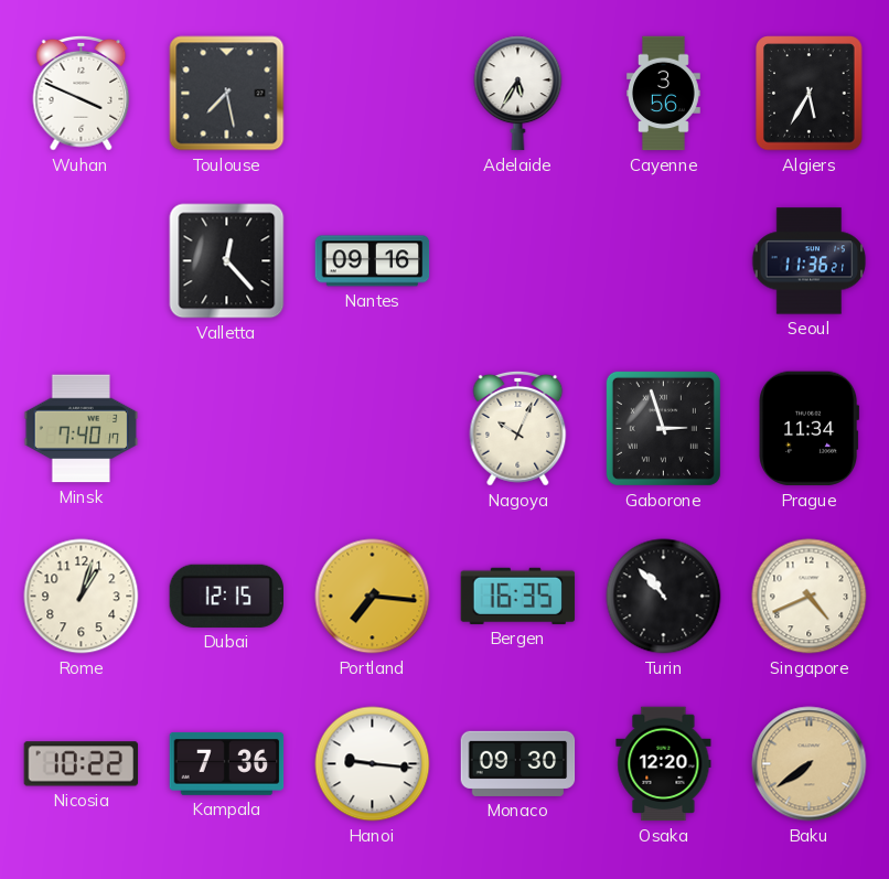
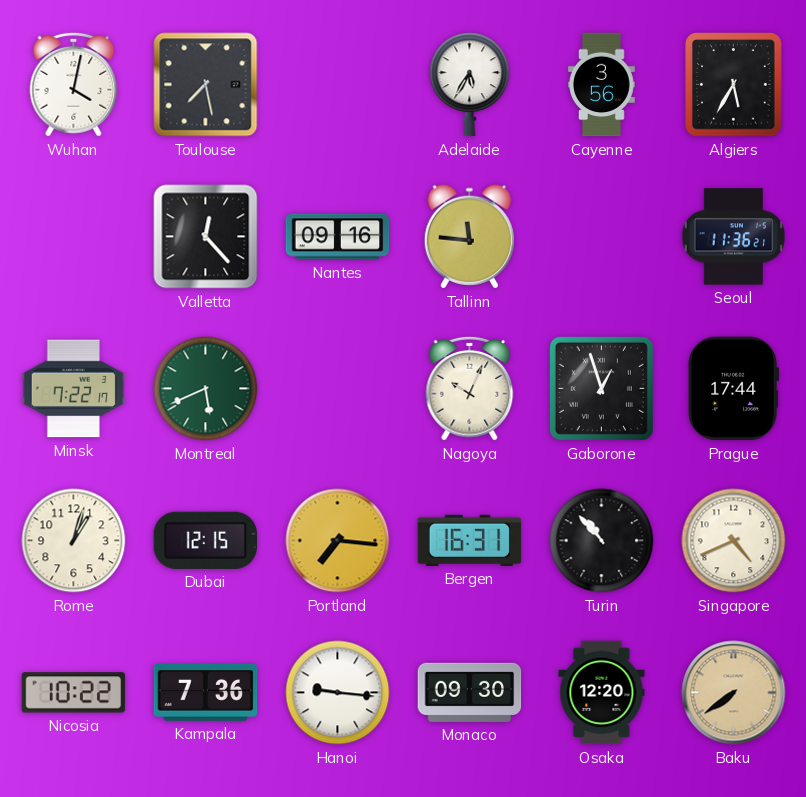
Wuhan: 3:49 -> 4:02 (74, 84)
Tallinn: none -> 11:46 (469, 237)
Minsk: 7:40 -> 7:22 (74, 389)
Montreal: none -> 5:41 (206, 389)
Gaborone: 2:57 -> 12:57 (601, 388)
Prague: 11:34 -> 17:44 (734, 389)
Bergen: 16:35 -> 16:31 (470, 540)
